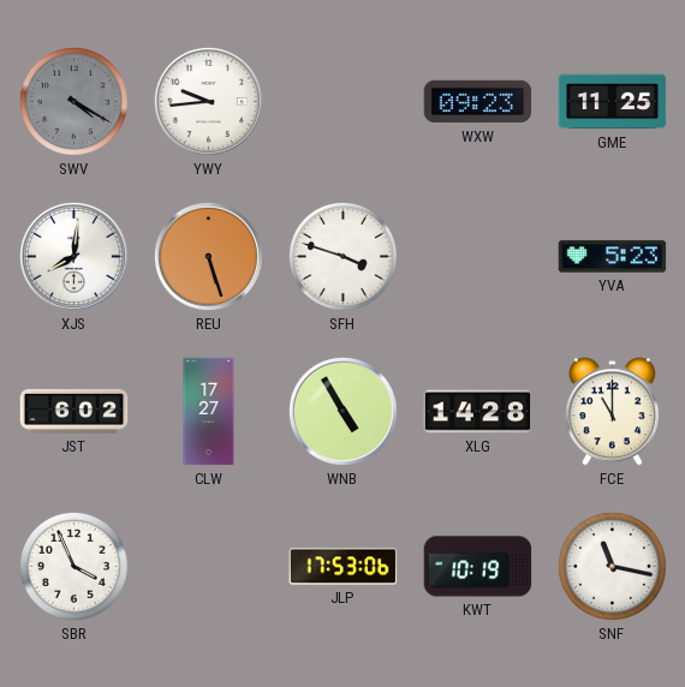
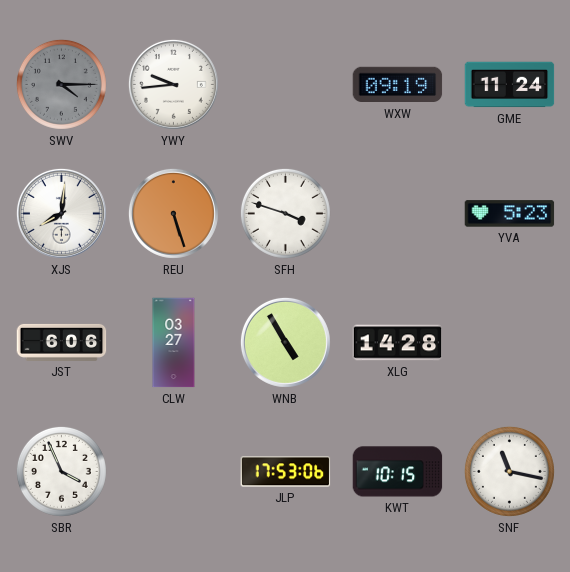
SWV: 4:20 -> 4:15 (61, 84)
WXW: 09:23 -> 09:19 (398, 85)
GME: 11:25 -> 11:24 (510, 85)
JST: 6:02 -> 6:06 (62, 342)
CLW: 17:27 -> 03:27 (174, 343)
FCE: 11:00 -> none (612, 412)
KWT: 10:19 -> 10:15 (398, 472)
